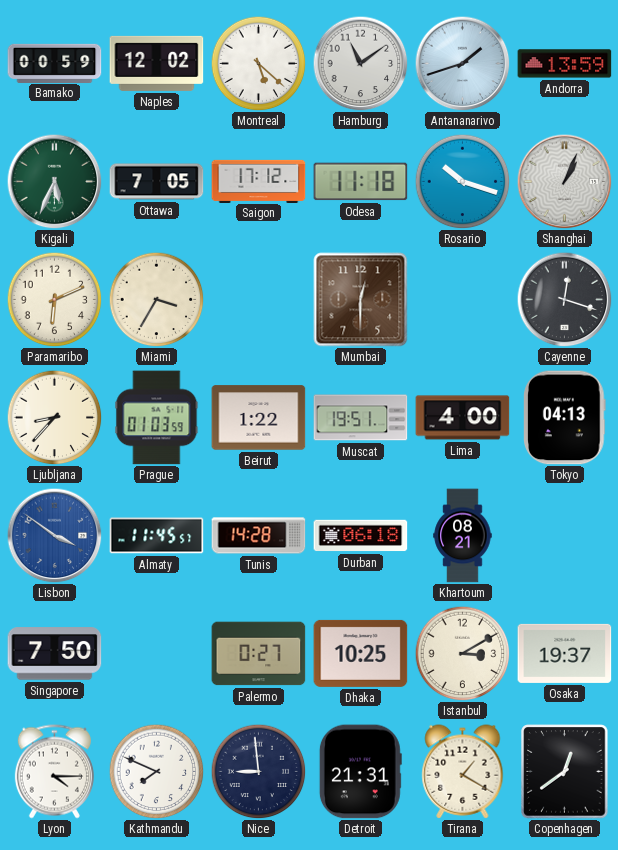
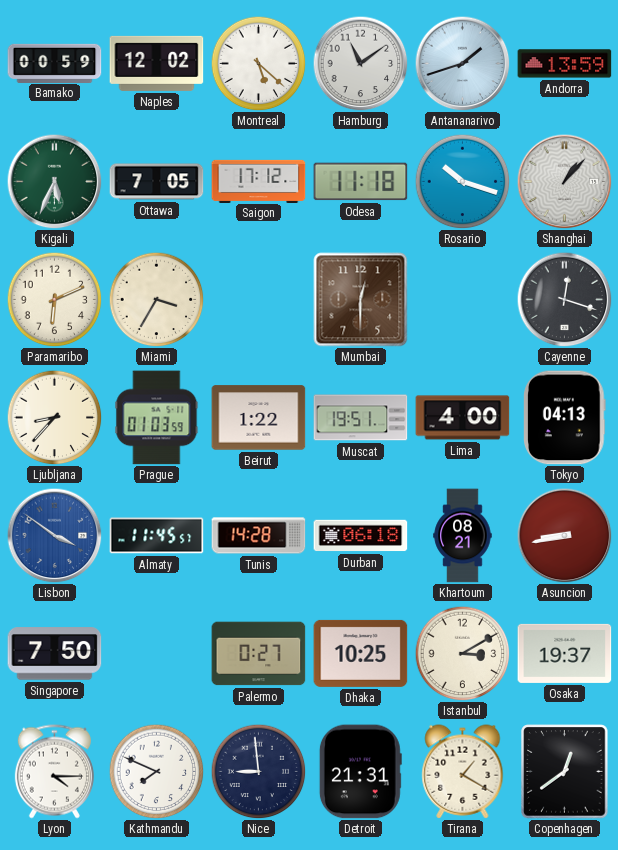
Shanghai: 1:04 -> 1:07 (564, 181)
Asuncion: none -> 8:43 (564, 535)
